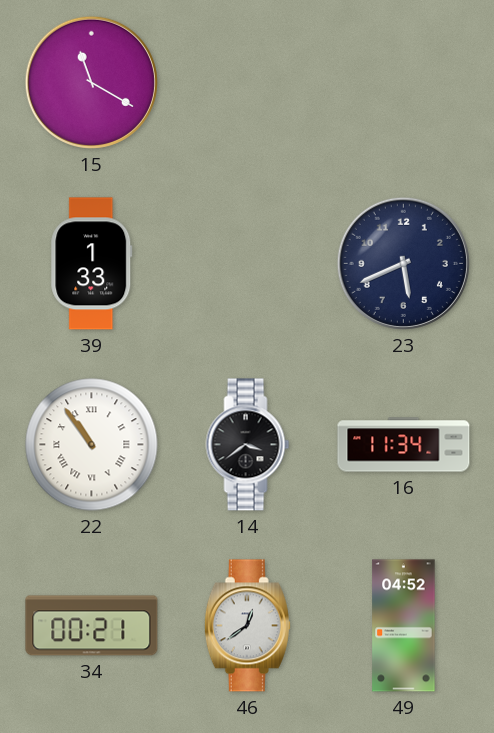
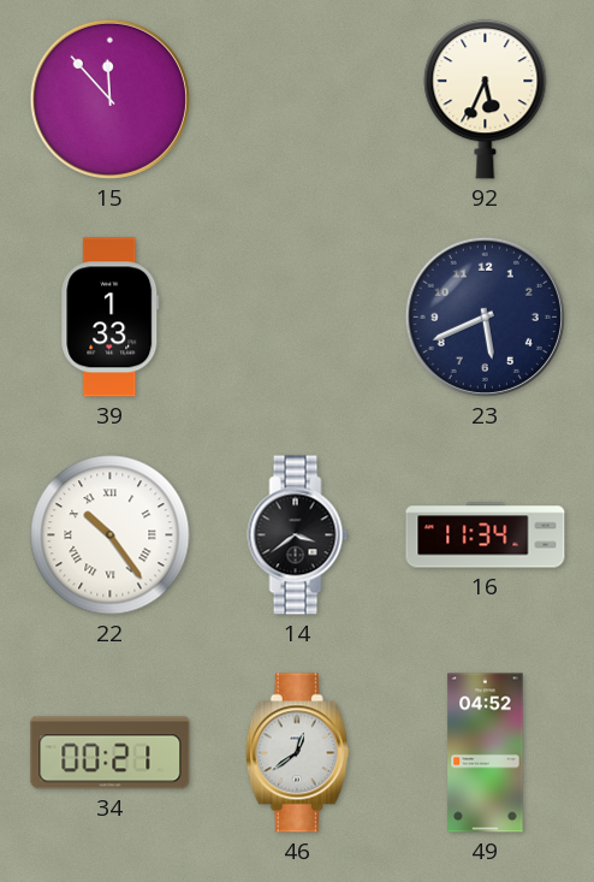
15: 11:20 -> 11:53 (109, 99)
92: none -> 5:34 (486, 100)
22: 10:54 -> 10:24 (111, 535)
